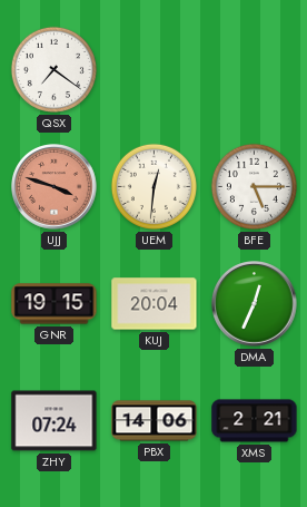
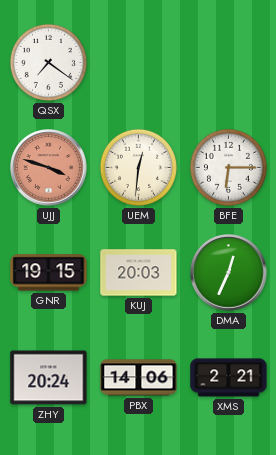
BFE: 5:15 -> 6:15 (228, 167)
KUJ: 20:04 -> 20:03 (139, 273)
ZHY: 07:24 -> 20:24 (49, 378)
